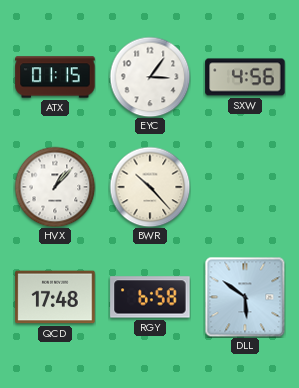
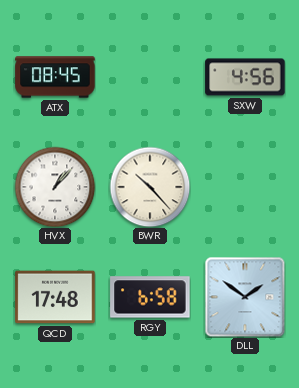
ATX: 01:15 -> 08:45 (55, 77)
EYC: 3:06 -> none (150, 77)
DLL: 5:51 -> 1:51 (245, 297)
